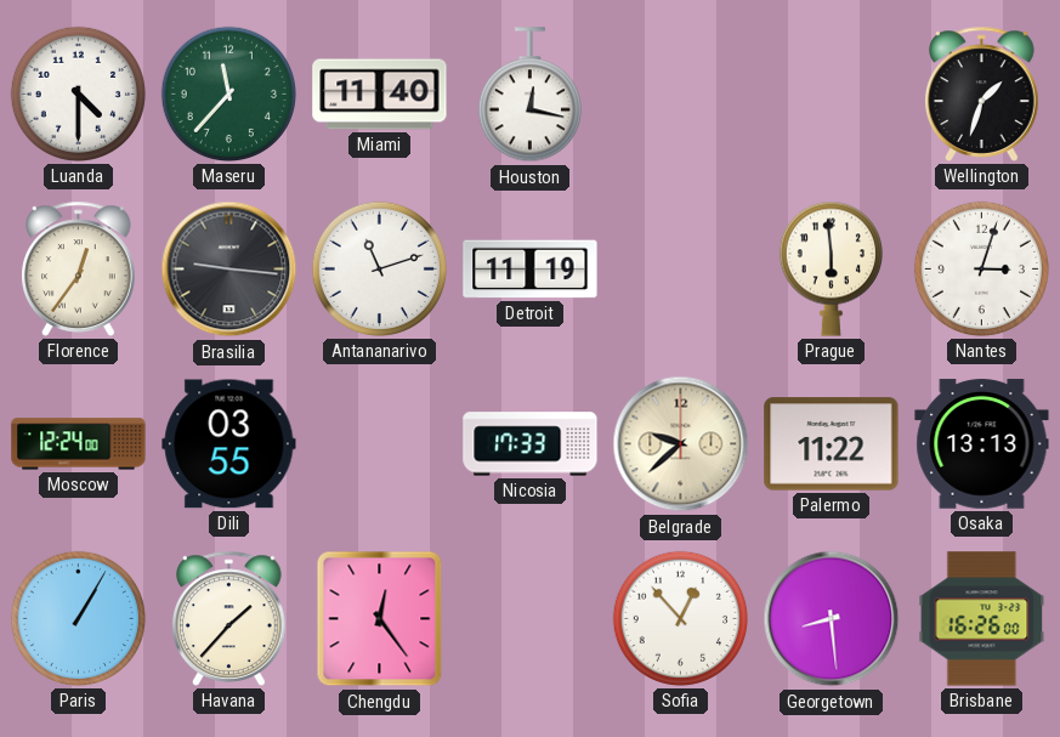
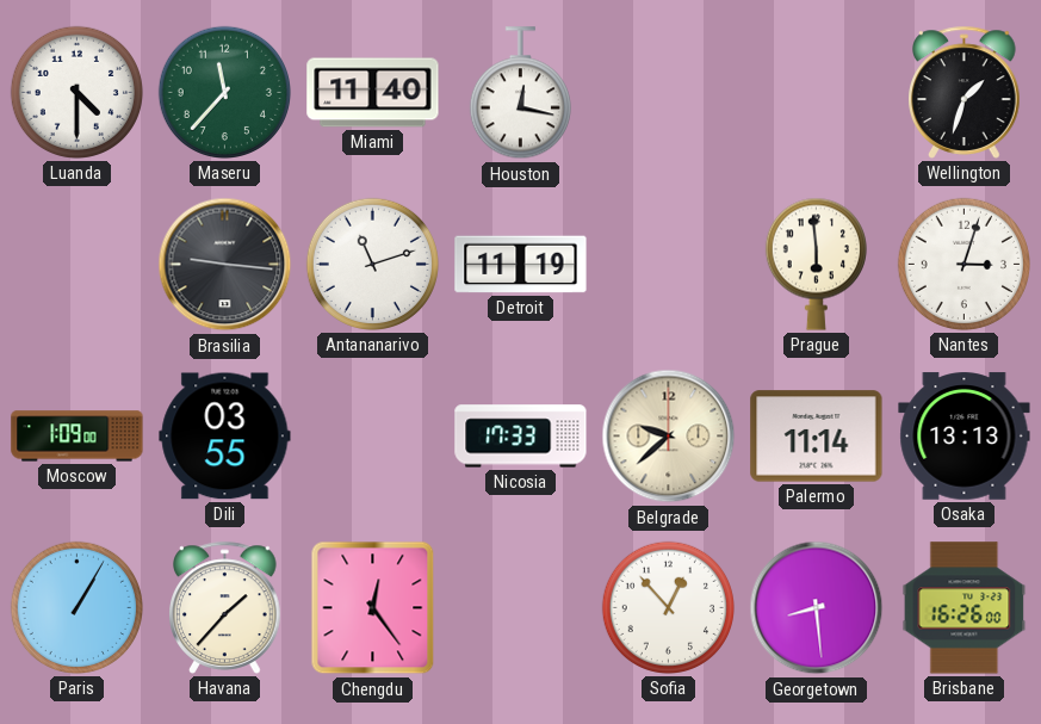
Florence: 12:36 -> none (79, 268)
Moscow: 12:24 -> 1:09 (78, 437)
Palermo: 11:22 -> 11:14 (817, 437)
